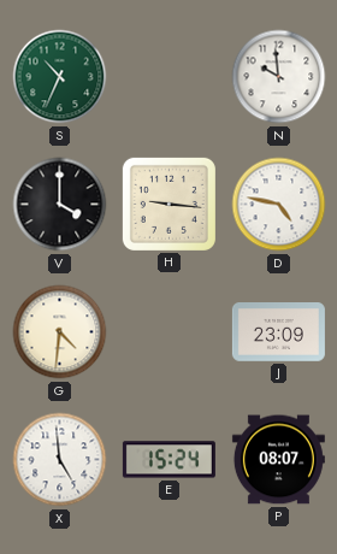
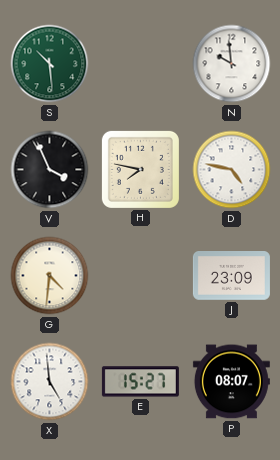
S: 10:34 -> 10:29 (50, 64)
V: 4:00 -> 3:56 (50, 170)
H: 9:16 -> 7:47 (140, 169)
E: 15:24 -> 15:27 (140, 382)
